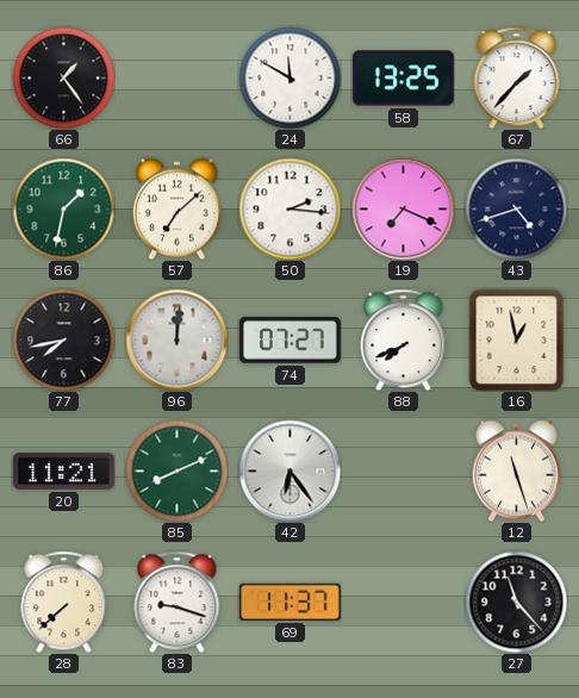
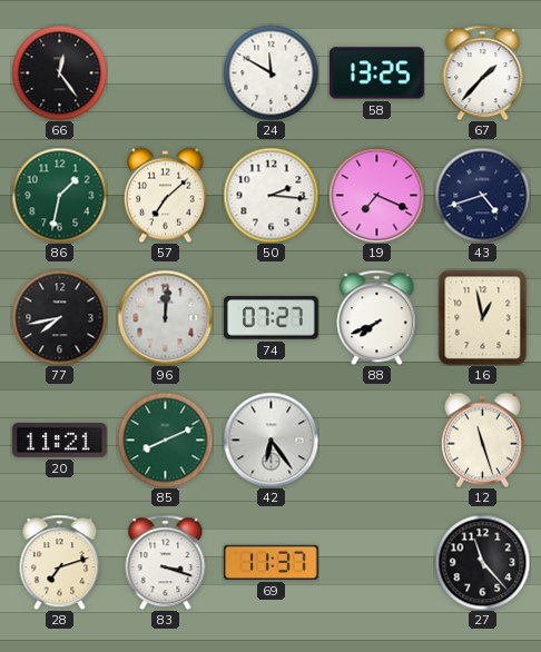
66: 1:24 -> 12:24 (59, 72)
28: 7:38 -> 7:12 (60, 562)
83: 9:18 -> 3:18 (166, 562)
